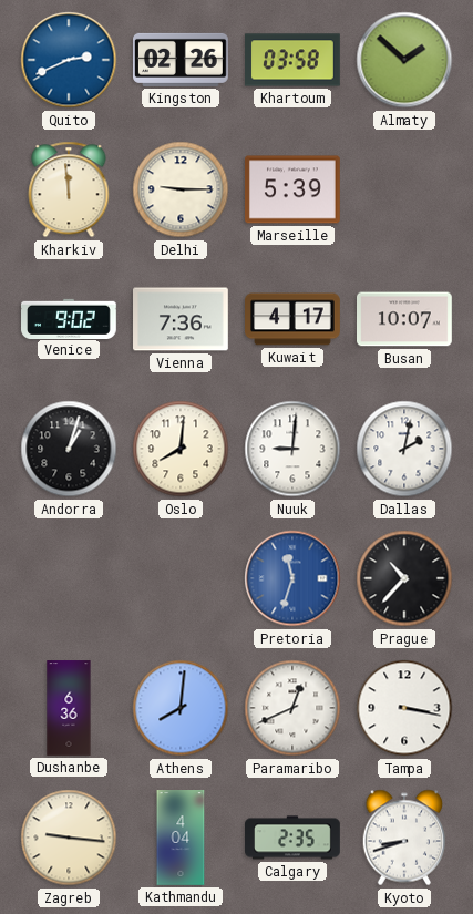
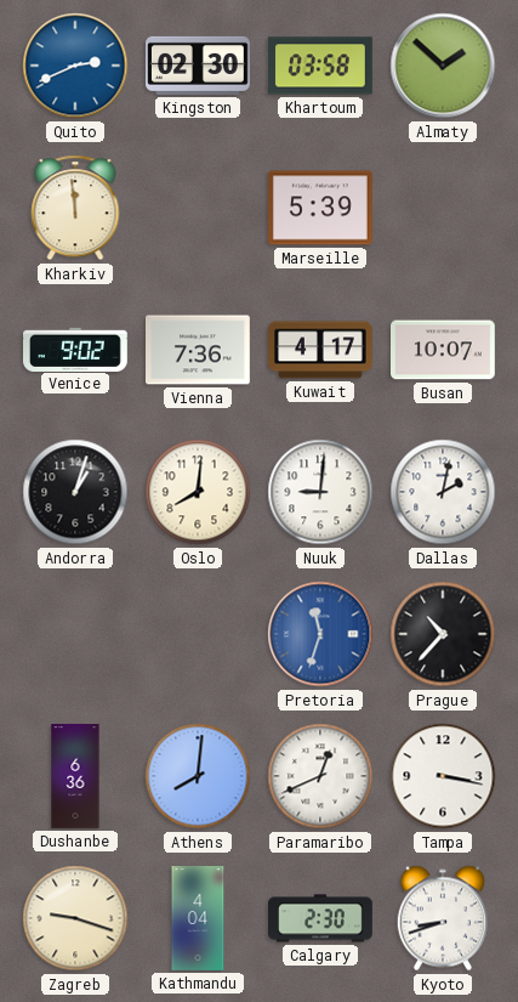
Kingston: 02:26 -> 02:30 (199, 66)
Delhi: 9:15 -> none (181, 189)
Zagreb: 9:16 -> 9:18 (75, 918)
Calgary: 2:35 -> 2:30 (321, 918)
